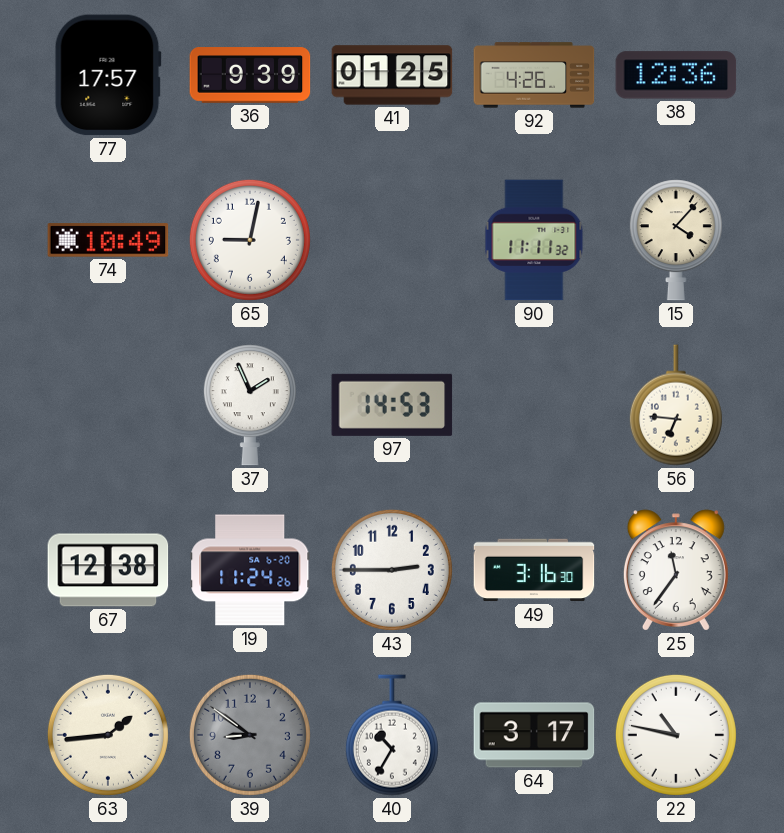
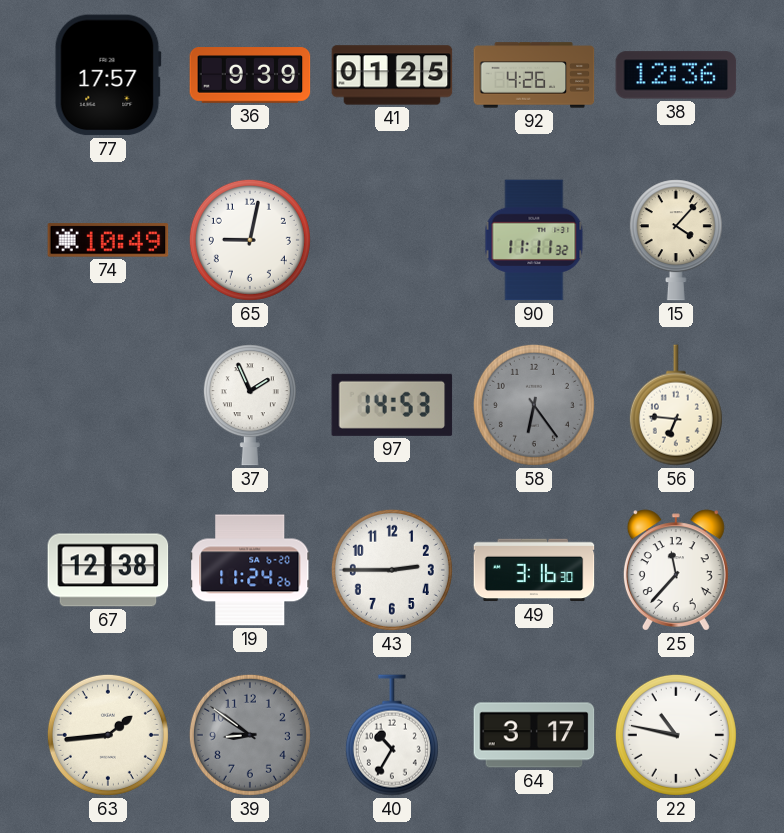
58: none -> 6:24 (534, 405)
25: 11:36 -> 11:37 (676, 570)
